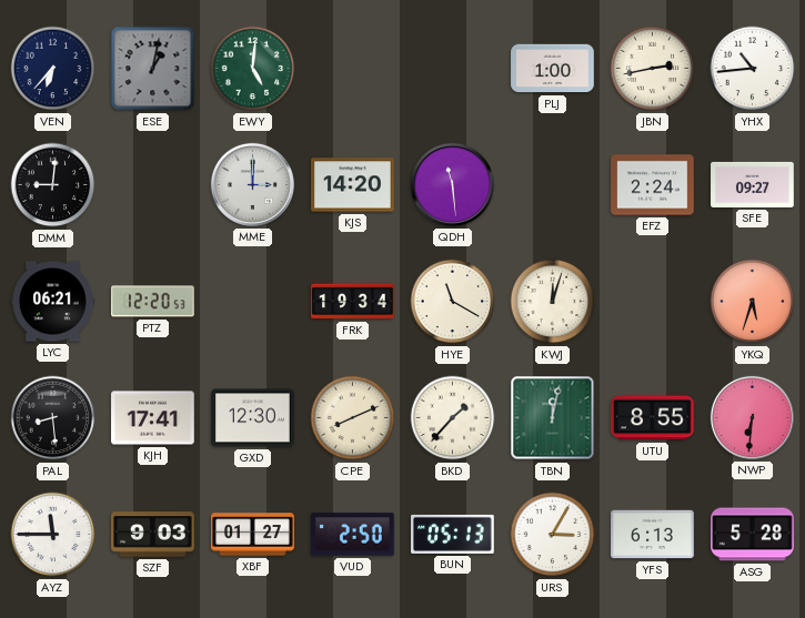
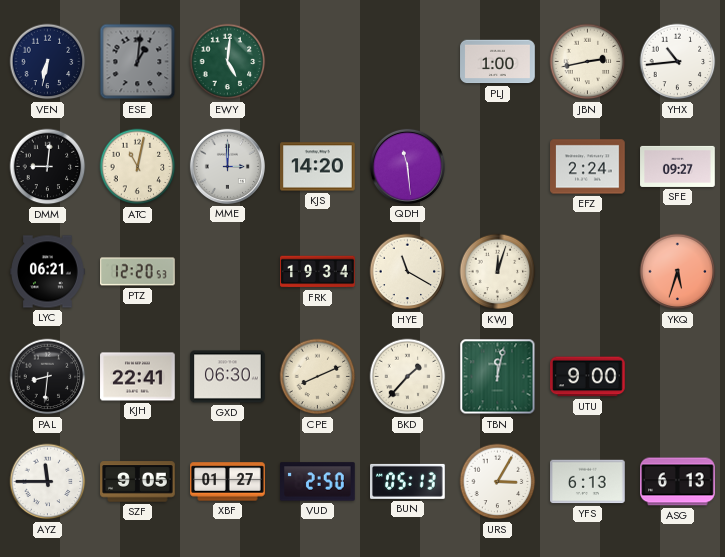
VEN: 6:37 -> 6:32 (48, 62)
ESE: 1:02 -> 1:01 (138, 62)
ATC: none -> 11:02 (138, 167)
PAL: 8:29 -> 8:31 (48, 377)
KJH: 17:41 -> 22:41 (138, 377)
GXD: 12:30 -> 06:30 (228, 377)
UTU: 8:55 -> 9:00 (588, 377)
NWP: 6:31 -> none (752, 417)
SZF: 9:03 -> 9:05 (138, 482)
ASG: 5:28 -> 6:13 (678, 482)
